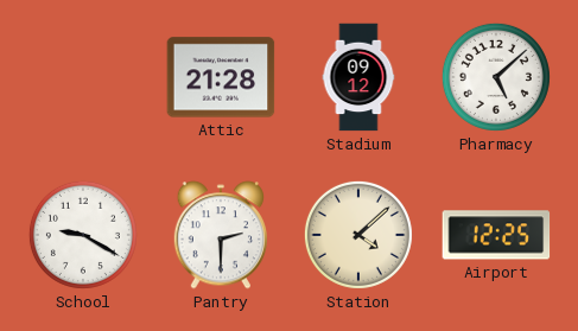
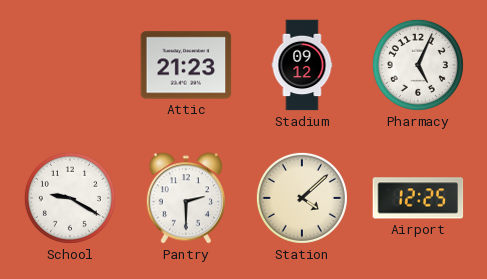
Attic: 21:28 -> 21:23 (186, 65)
Pharmacy: 5:08 -> 5:04 (418, 65)
